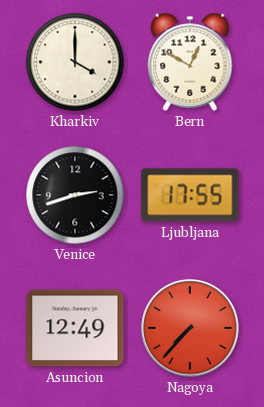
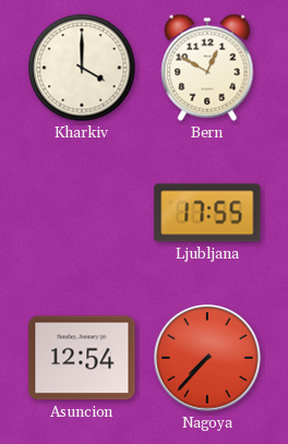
Venice: 2:42 -> none (75, 195)
Asuncion: 12:49 -> 12:54 (82, 358)
